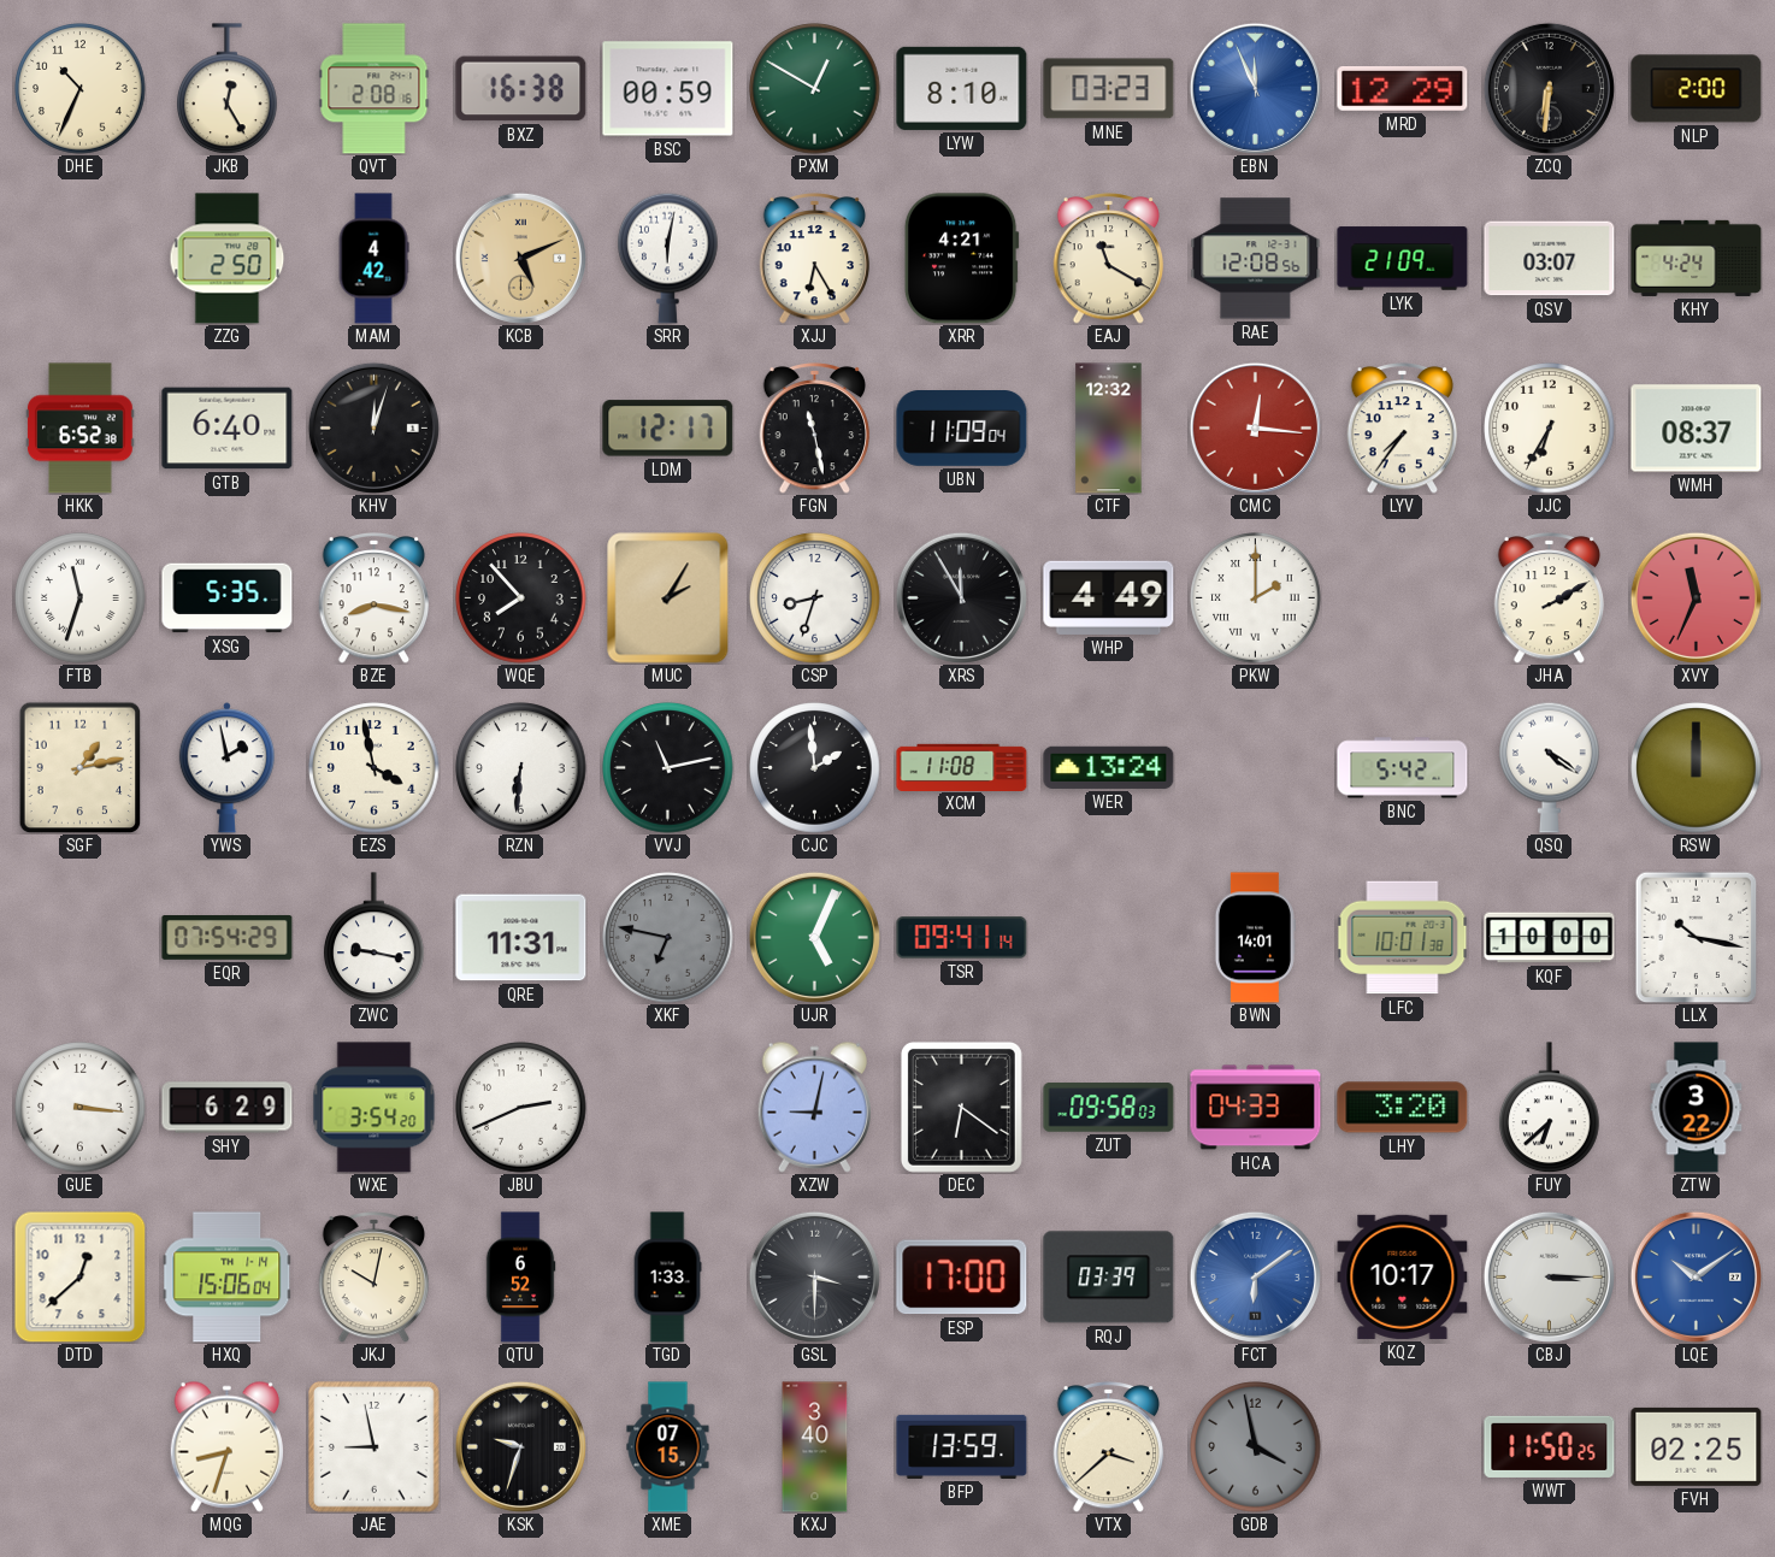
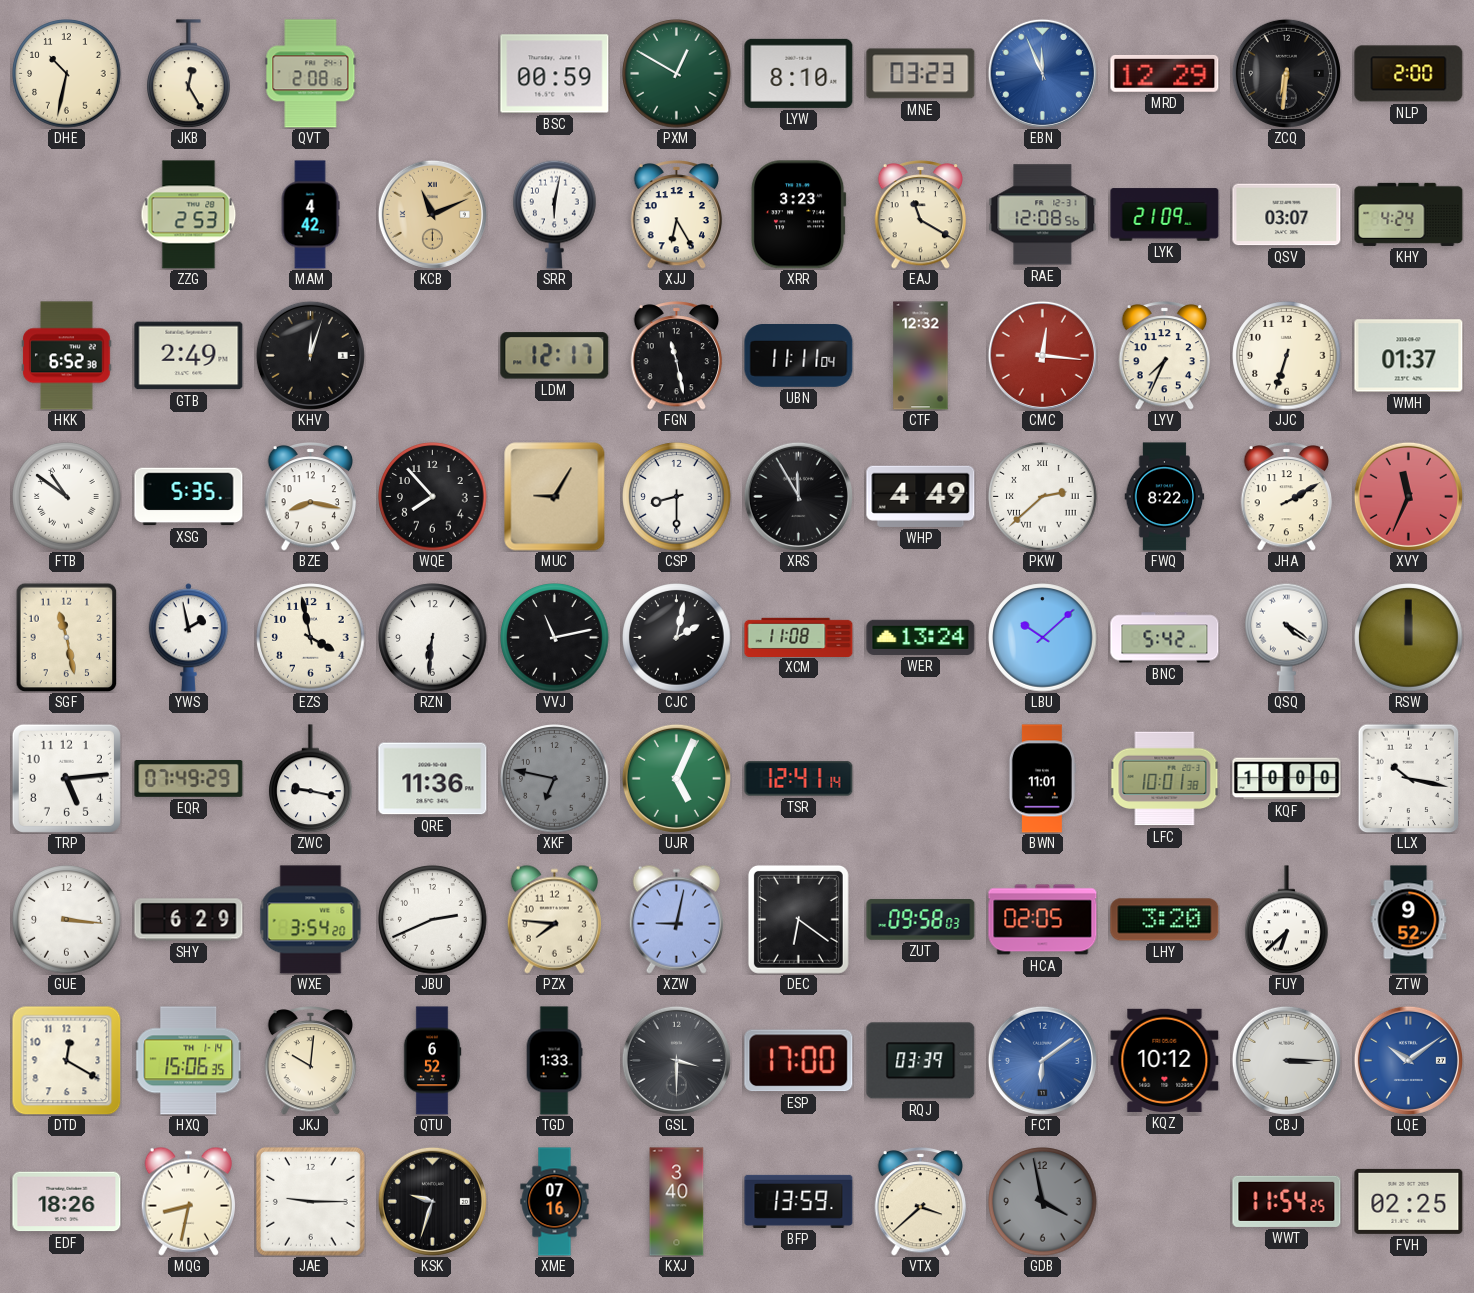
DHE: 10:34 -> 10:32 (67, 74)
BXZ: 16:38 -> none (521, 89)
ZZG: 2:50 -> 2:53 (189, 215)
KCB: 5:11 -> 11:11 (432, 214)
XRR: 4:21 -> 3:23 (798, 215)
GTB: 6:40 -> 2:49 (189, 356)
UBN: 11:09 -> 11:11 (799, 356)
LYV: 7:36 -> 7:34 (1165, 356)
JJC: 6:35 -> 6:33 (1287, 356)
WMH: 08:37 -> 01:37 (1409, 356)
FTB: 11:33 -> 10:51 (67, 497)
MUC: 2:05 -> 9:05 (555, 497)
CSP: 8:33 -> 8:30 (677, 497)
PKW: 2:00 -> 2:38 (1043, 497)
FWQ: none -> 8:22 (1165, 497)
SGF: 1:13 -> 11:28 (67, 637)
CJC: 1:59 -> 2:02 (677, 638)
LBU: none -> 10:08 (1043, 638)
TRP: none -> 5:14 (66, 778)
EQR: 07:54 -> 07:49 (189, 779)
QRE: 11:31 -> 11:36 (433, 779)
TSR: 09:41 -> 12:41 (799, 779)
BWN: 14:01 -> 11:01 (1042, 779)
PZX: none -> 7:46 (554, 919)
HCA: 04:33 -> 02:05 (1043, 920)
ZTW: 3:22 -> 9:52 (1409, 920)
DTD: 12:38 -> 12:20 (66, 1060)
HXQ: 15:06:04 -> 15:06:35 (189, 1061)
JKJ: 10:02 -> 10:01 (311, 1061)
KQZ: 10:17 -> 10:12 (1165, 1060)
EDF: none -> 18:26 (67, 1202)
MQG: 8:33 -> 8:32 (188, 1201)
JAE: 8:58 -> 9:15 (310, 1201)
XME: 07:15 -> 07:16 (555, 1202)
WWT: 11:50 -> 11:54 (1287, 1201)
